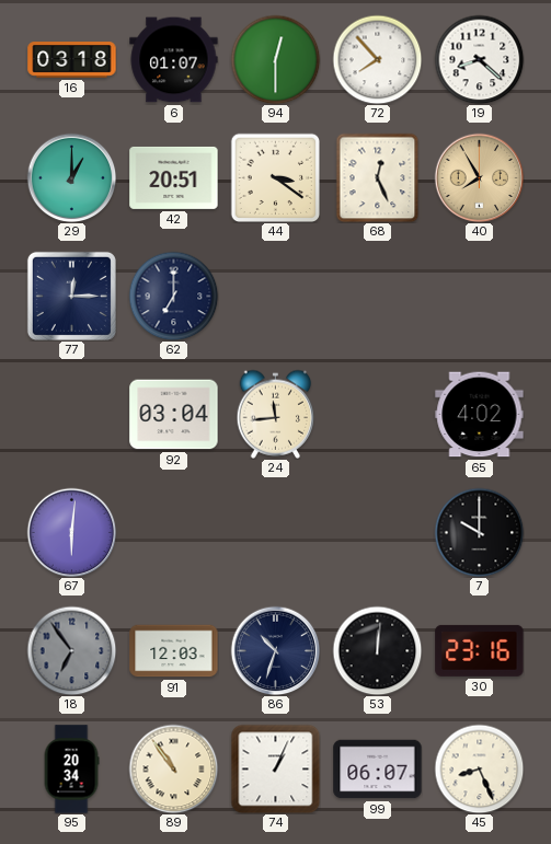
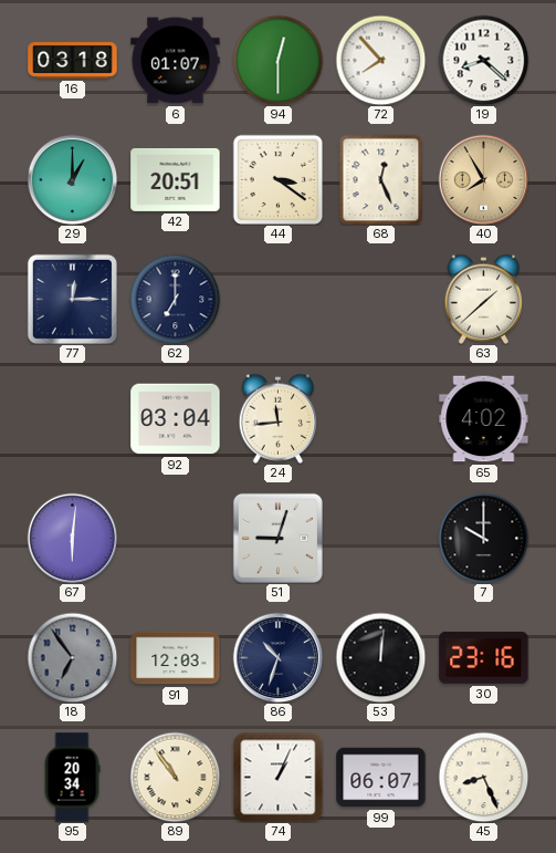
63: none -> 1:38 (484, 299)
51: none -> 9:03 (277, 538)
